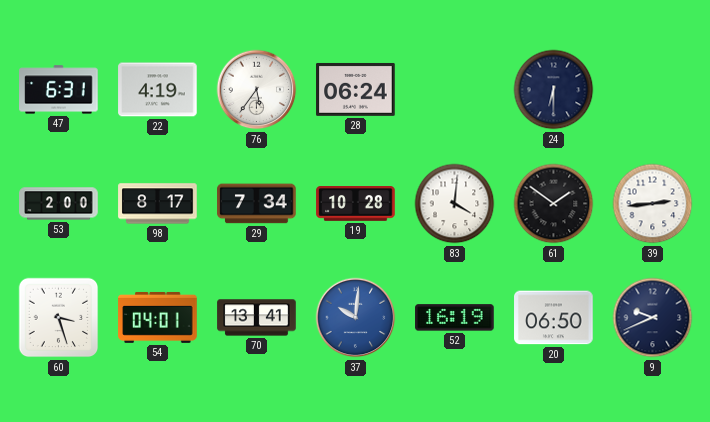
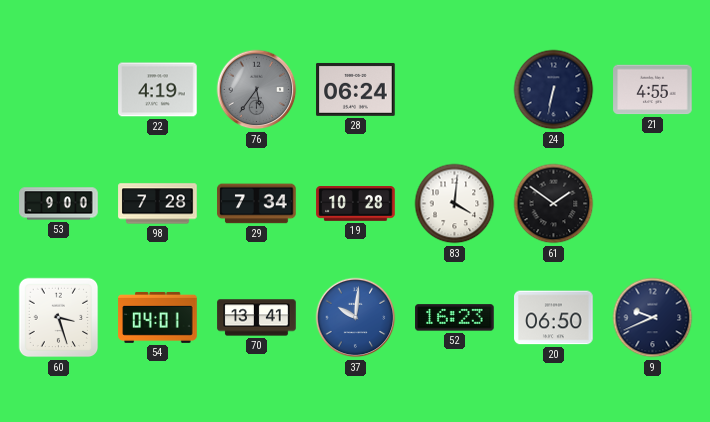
47: 6:31 -> none (59, 90)
76 dial: white -> grey (257, 90)
24: 6:30 -> 6:32 (554, 90)
21: none -> 4:55 (653, 90)
53: 2:00 -> 9:00 (59, 204)
98: 8:17 -> 7:28 (158, 204)
39: 2:44 -> none (653, 204)
52: 16:19 -> 16:23 (455, 318)
